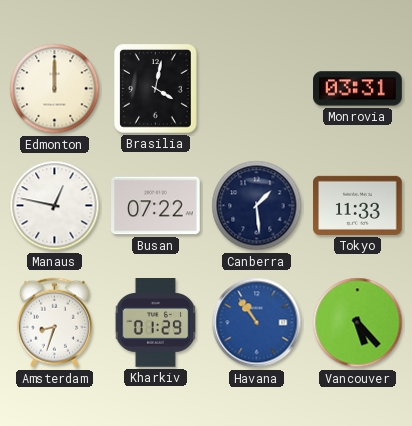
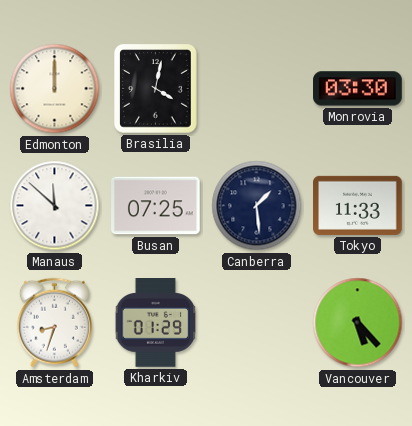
Monrovia: 03:31 -> 03:30 (358, 89)
Manaus: 12:47 -> 11:52 (55, 206)
Busan: 07:22 -> 07:25 (156, 206)
Havana: 10:54 -> none (257, 323)
